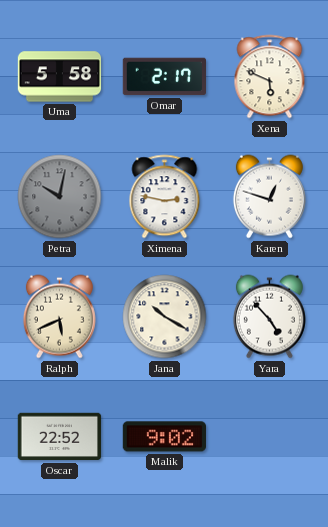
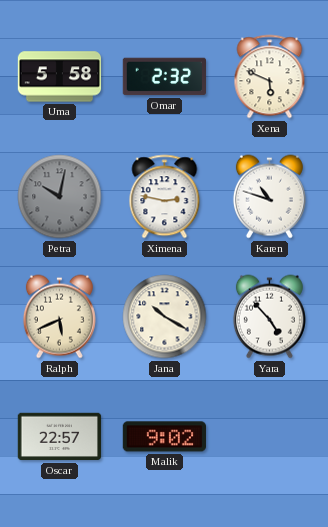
Omar: 2:17 -> 2:32 (164, 77)
Karen: 12:48 -> 10:48 (269, 197)
Oscar: 22:52 -> 22:57 (60, 437)
